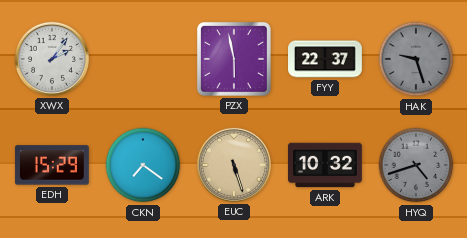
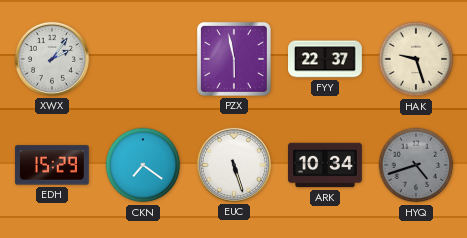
HAK dial: grey -> cream (416, 59)
EUC dial: champagne -> white (234, 165)
ARK: 10:32 -> 10:34 (325, 165)
